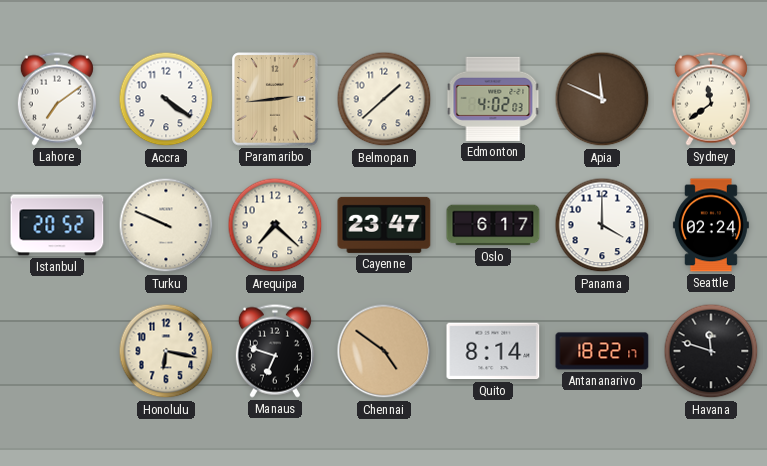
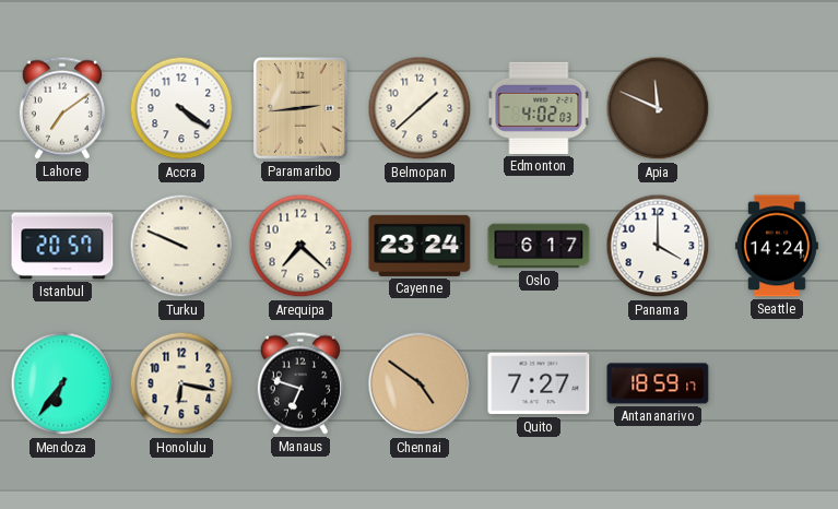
Sydney: 11:39 -> none (711, 99)
Istanbul: 20:52 -> 20:57 (62, 246)
Cayenne: 23:47 -> 23:24 (420, 246)
Seattle: 02:24 -> 14:24 (777, 246)
Mendoza: none -> 6:36 (62, 383)
Quito: 8:14 -> 7:27 (539, 383)
Antananarivo: 18:22 -> 18:59 (658, 383)
Havana: 11:48 -> none (711, 351)
